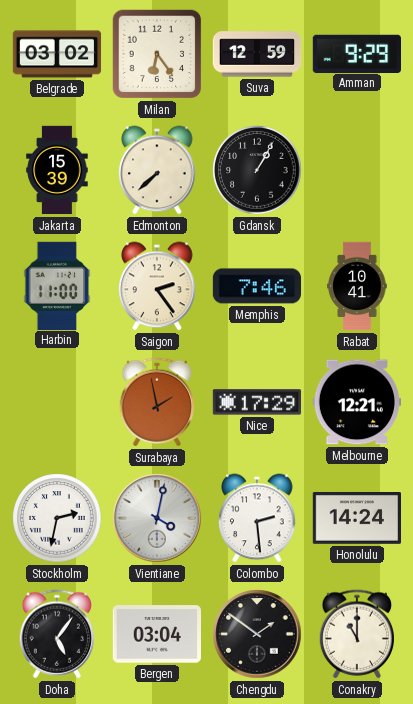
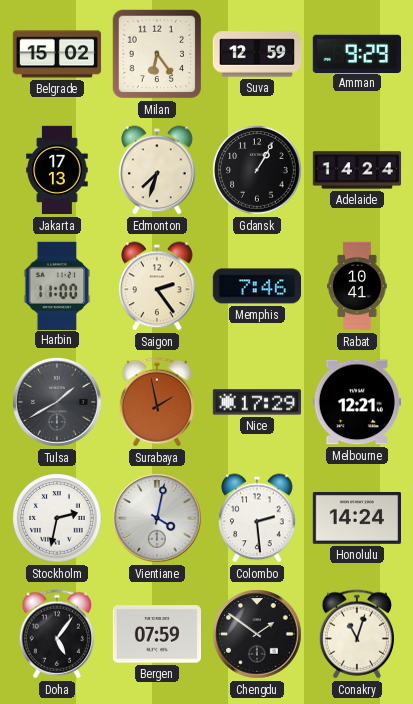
Belgrade: 03:02 -> 15:02 (57, 54)
Jakarta: 15:39 -> 17:13 (57, 170)
Edmonton: 7:38 -> 7:33 (157, 170)
Adelaide: none -> 14:24 (357, 170)
Tulsa: none -> 1:40 (57, 402)
Bergen: 03:04 -> 07:59 (156, 634)
Conakry: 11:00 -> 11:03 (356, 634)
